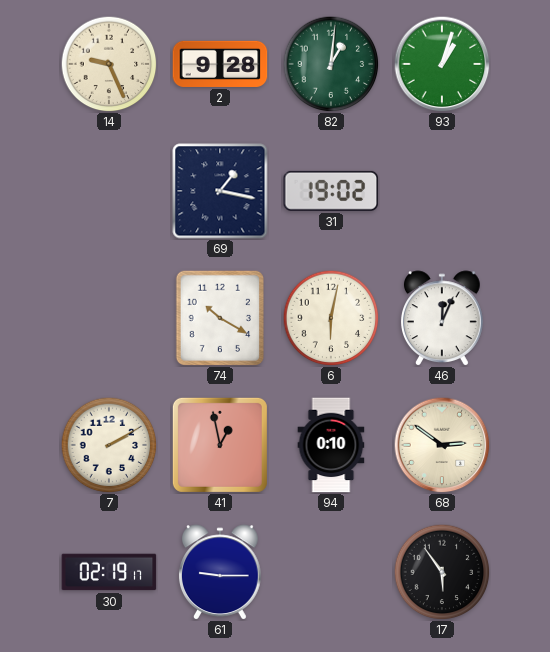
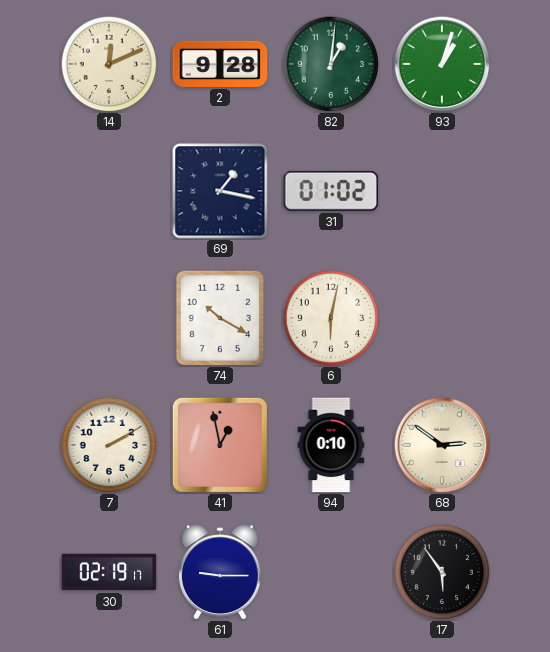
14: 9:26 -> 12:11 (109, 64)
31: 19:02 -> 01:02 (331, 191)
46: 12:04 -> none (442, 318)
